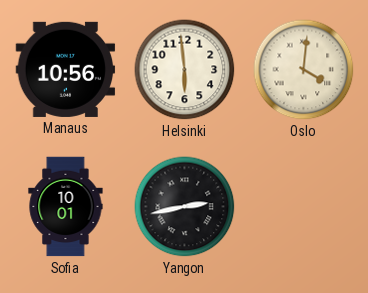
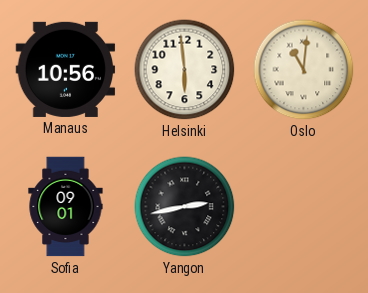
Oslo: 4:01 -> 11:01 (304, 70)
Sofia: 10:01 -> 09:01 (66, 207)
